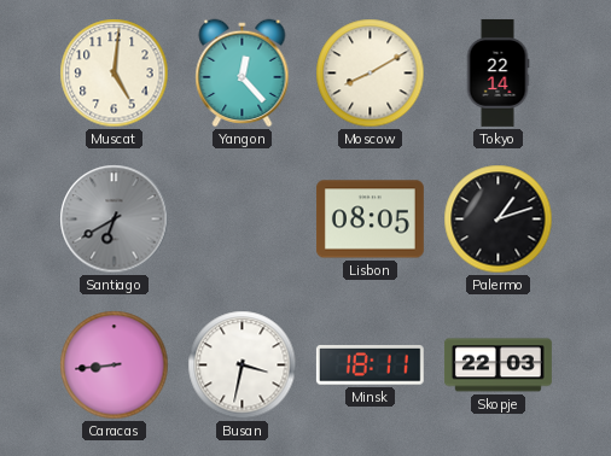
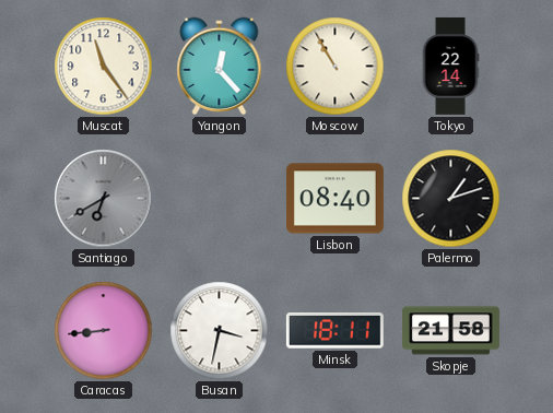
Muscat: 5:01 -> 11:24 (104, 67)
Moscow: 8:10 -> 10:55 (336, 67)
Lisbon: 08:05 -> 08:40 (334, 199)
Skopje: 22:03 -> 21:58 (451, 331)
